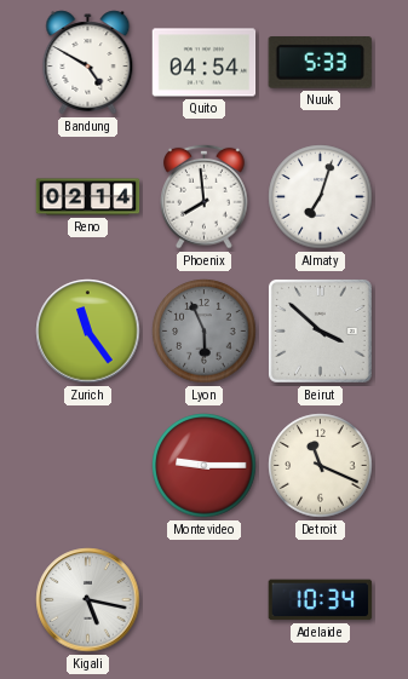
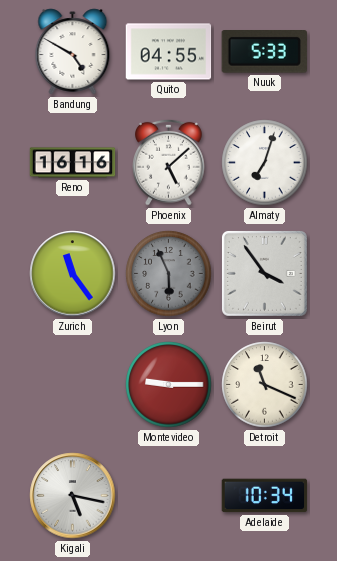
Quito: 04:54 -> 04:55 (169, 52)
Reno: 02:14 -> 16:16 (73, 163)
Phoenix: 7:59 -> 5:08 (169, 162)
Beirut: 3:52 -> 3:54 (264, 273)
